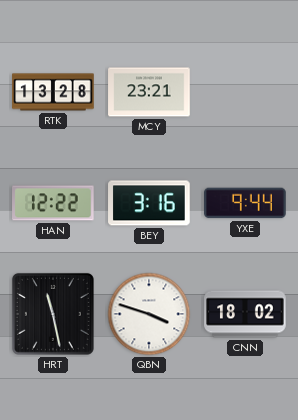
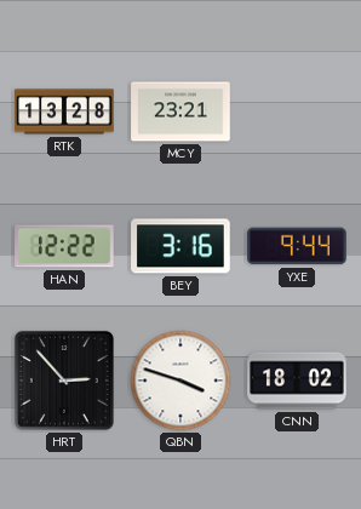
HRT: 11:28 -> 2:53 (64, 381)
